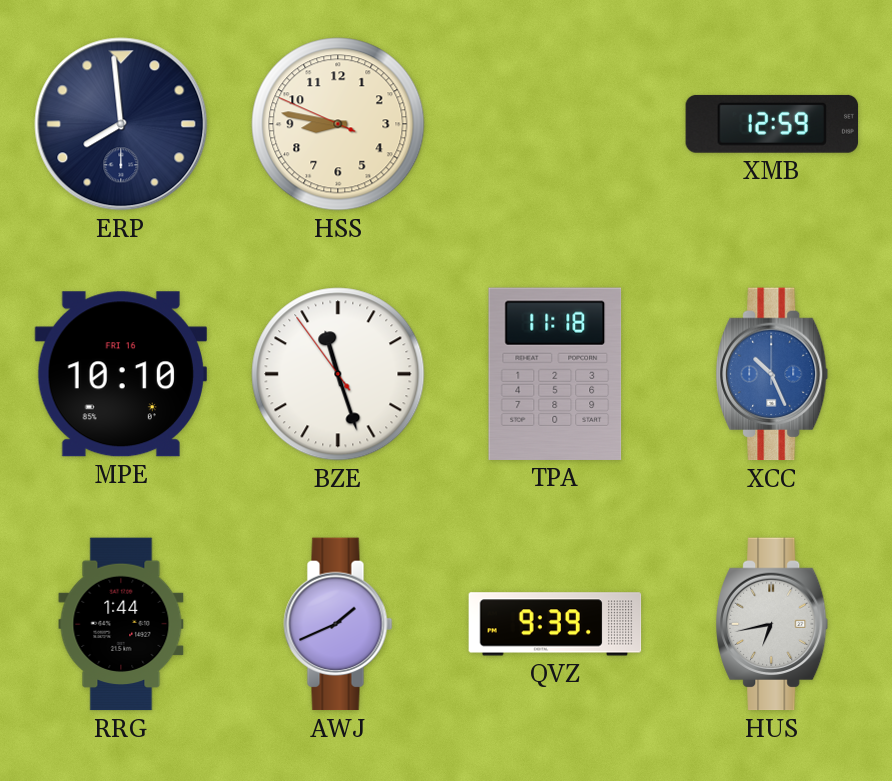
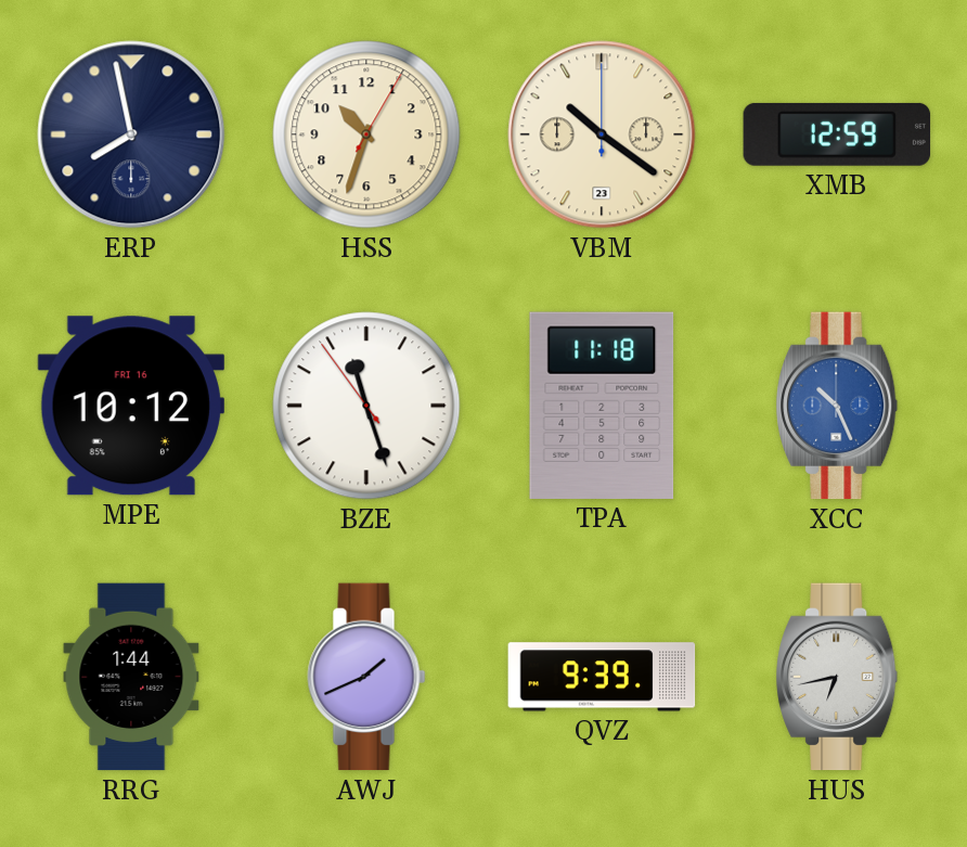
ERP: 7:59 -> 7:58 (131, 134)
HSS: 8:46 -> 10:33 (366, 134)
VBM: none -> 10:21 (602, 134)
MPE: 10:10 -> 10:12 (131, 406)
